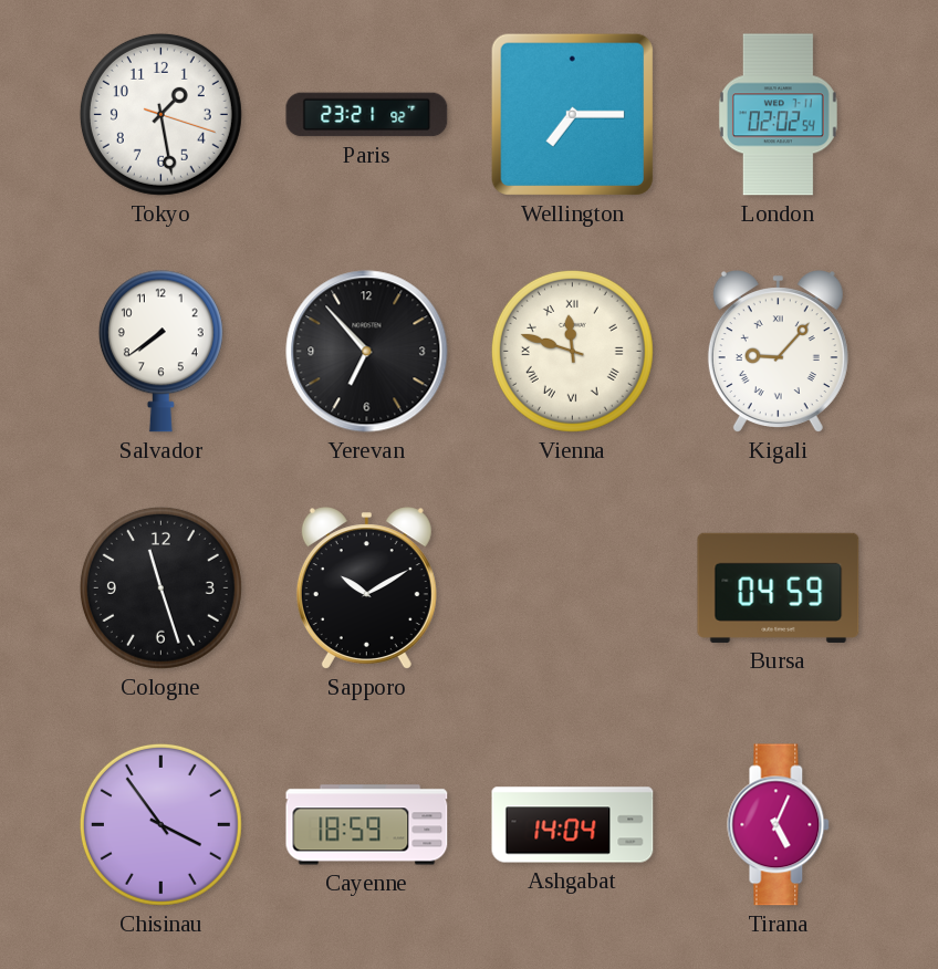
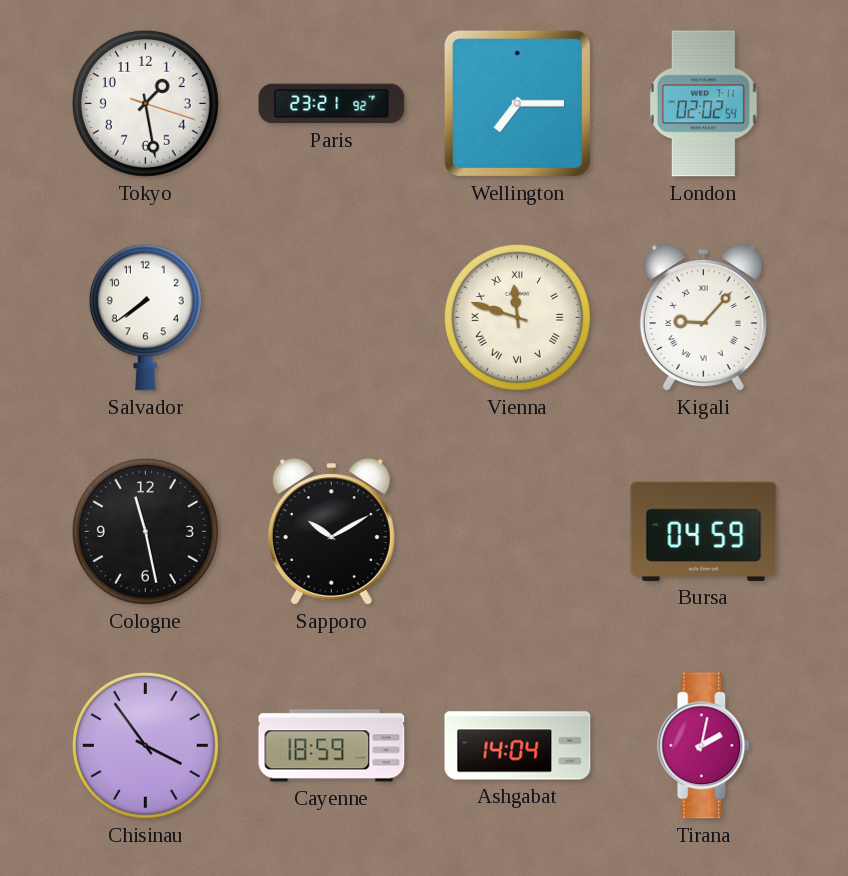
Yerevan: 6:53 -> none (367, 352)
Cologne: 11:27 -> 11:28 (145, 531)
Tirana: 5:04 -> 2:02 (704, 746)
